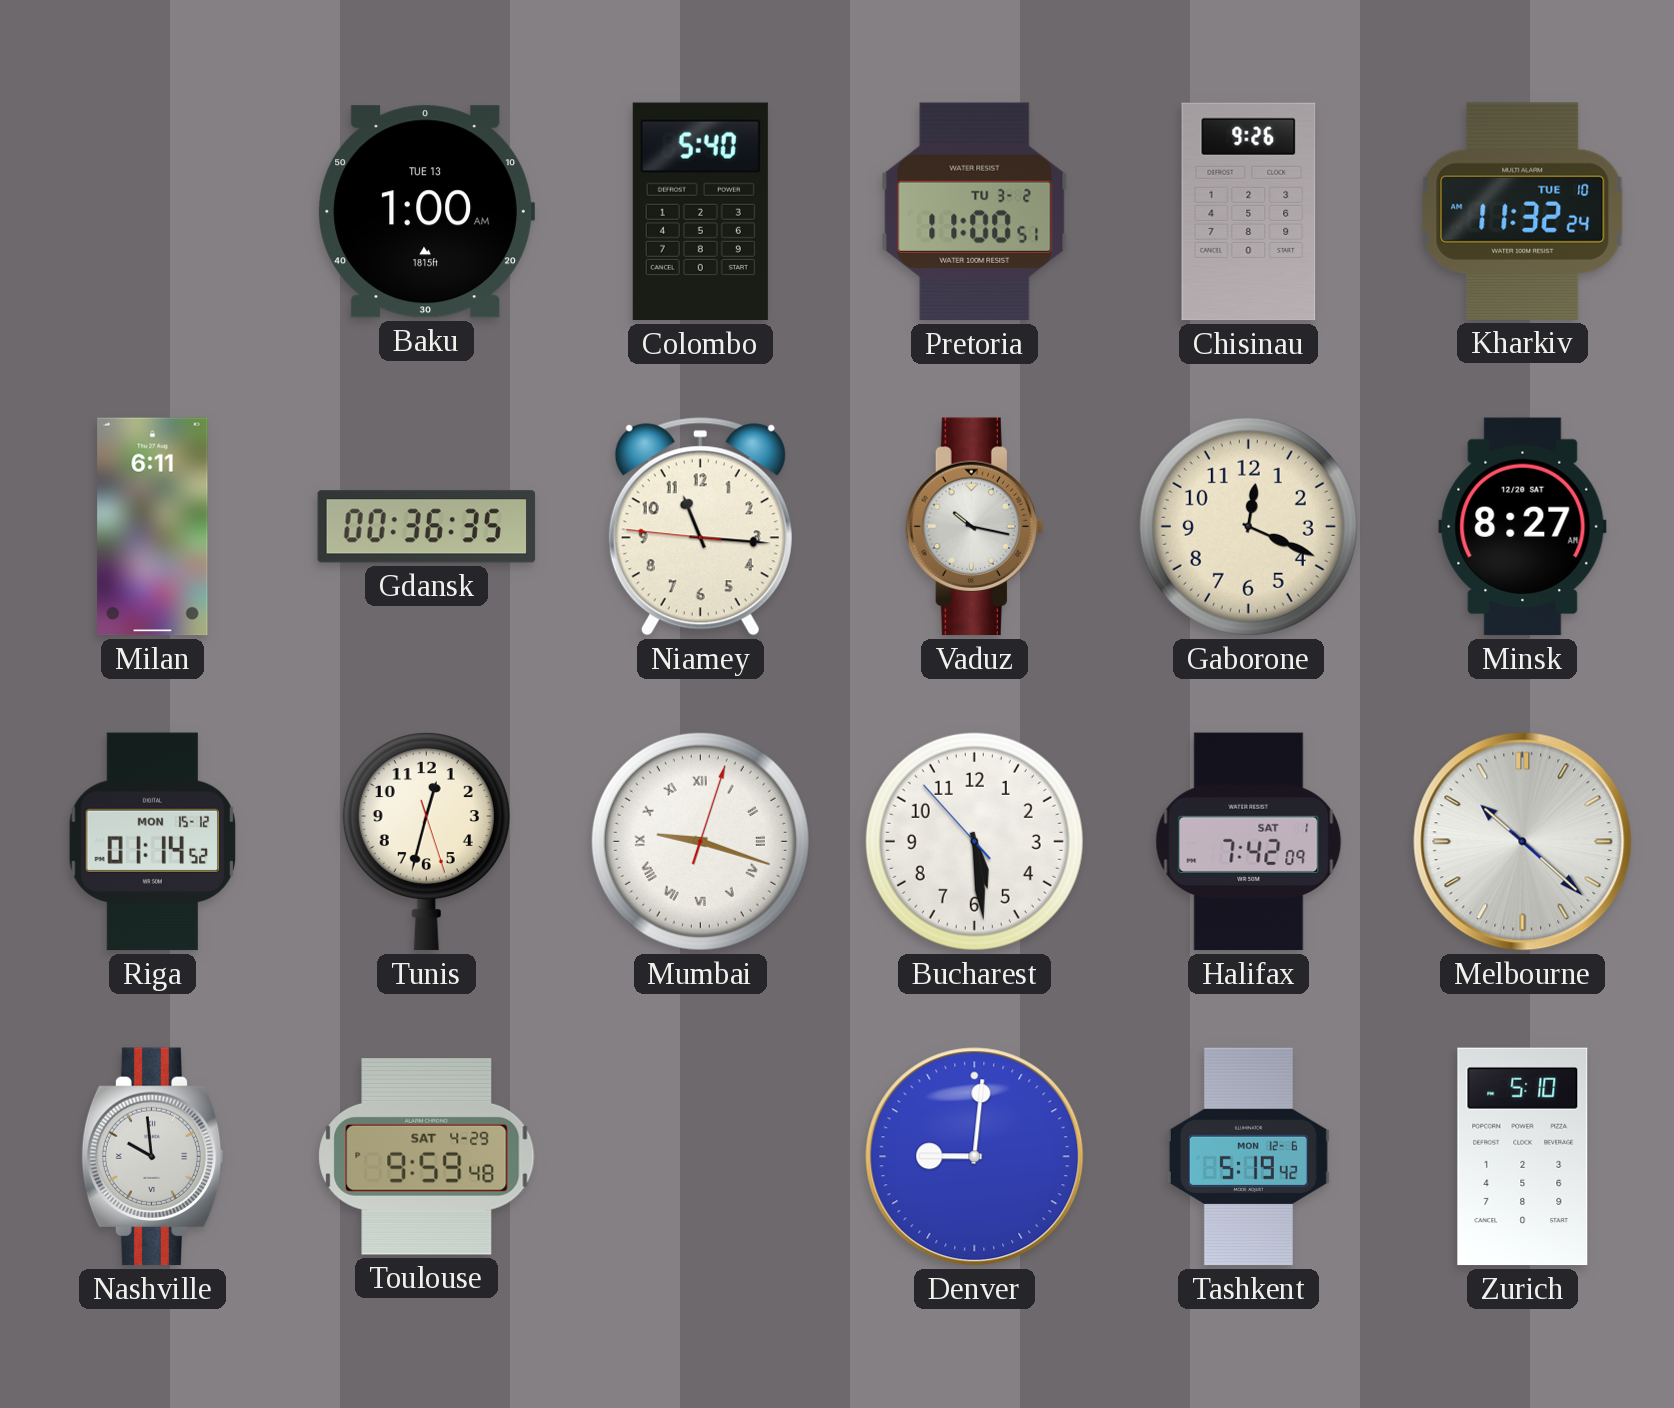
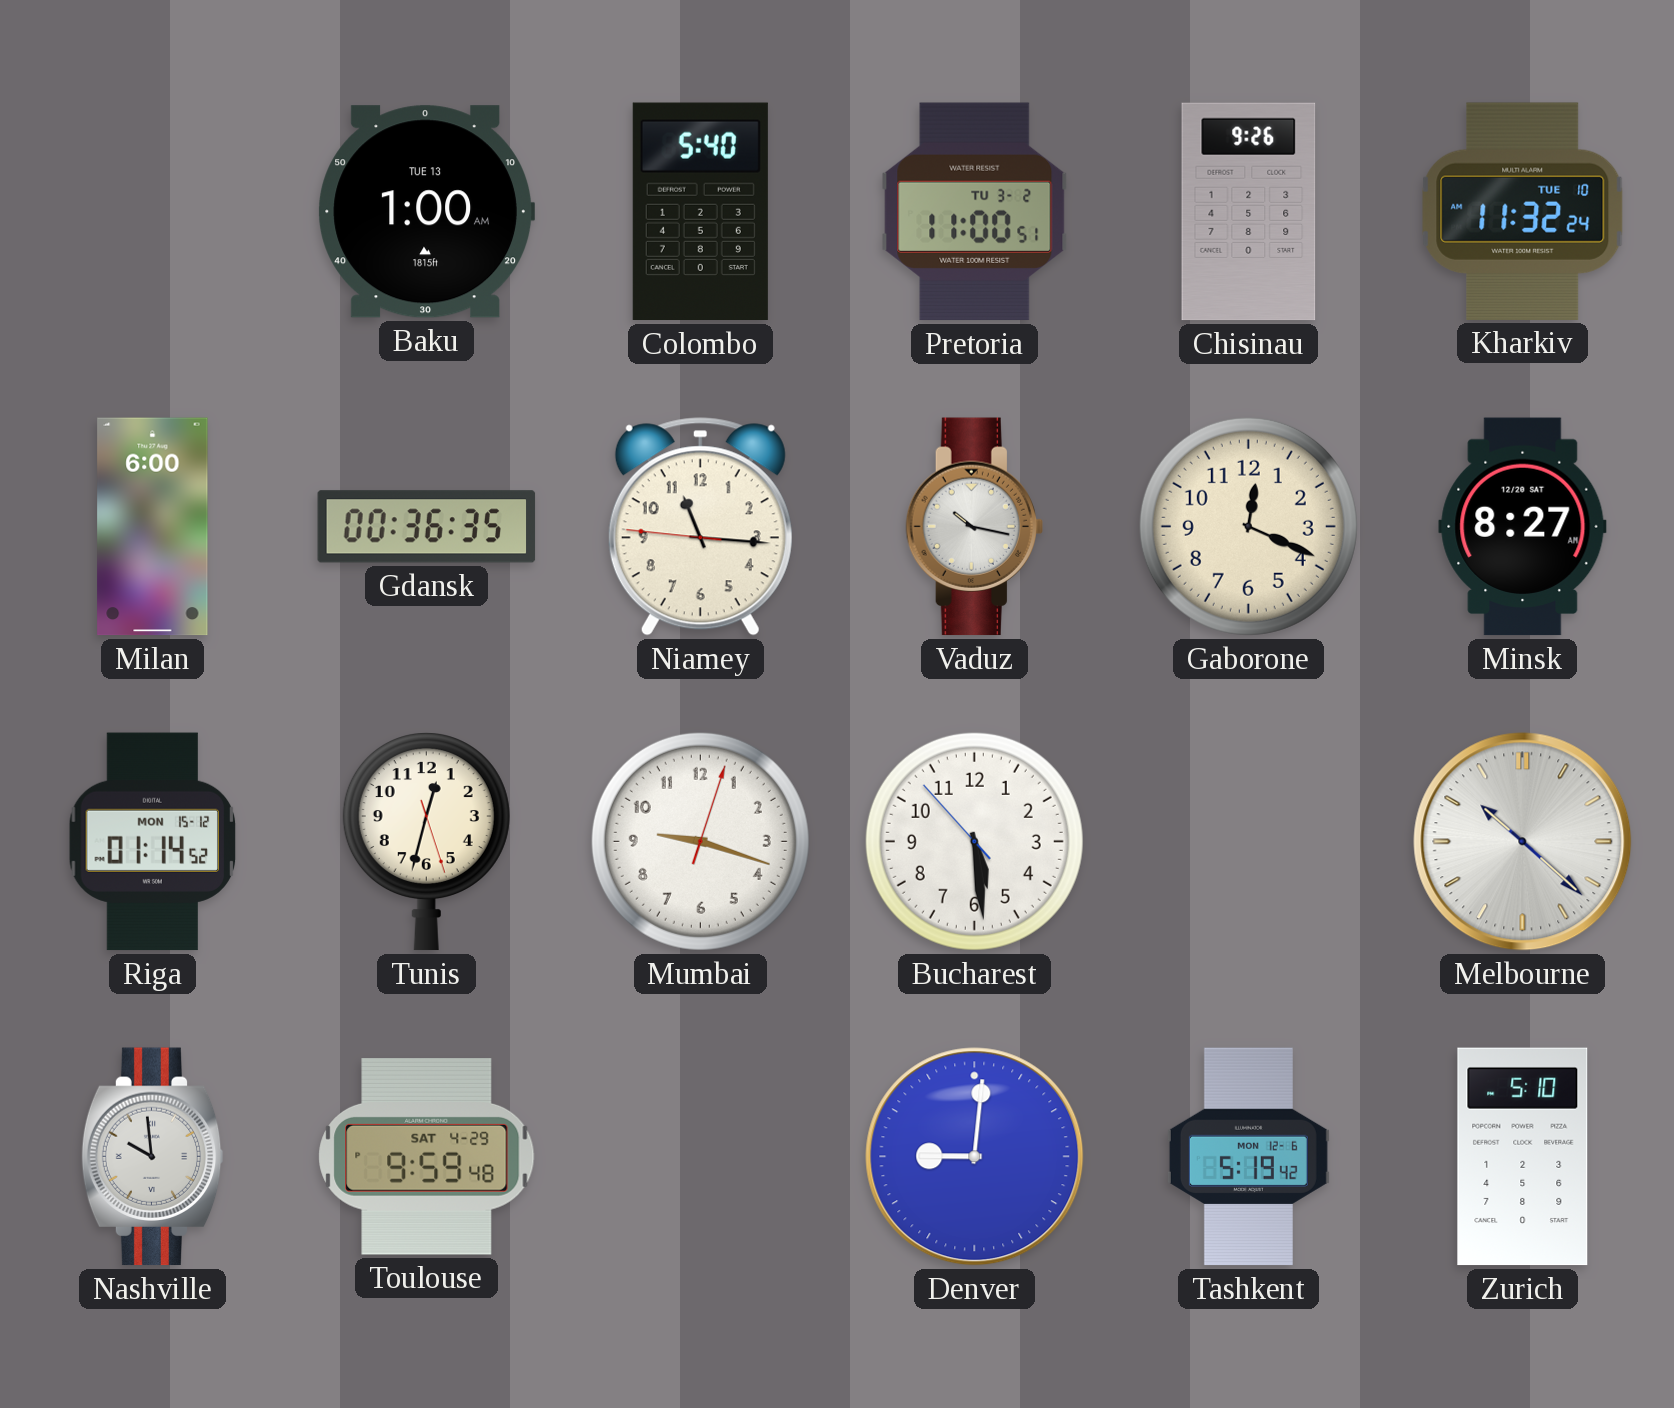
Milan: 6:11 -> 6:00 (153, 527)
Mumbai numerals: Roman -> Arabic (700, 841)
Halifax: 7:42 -> none (1249, 842)
